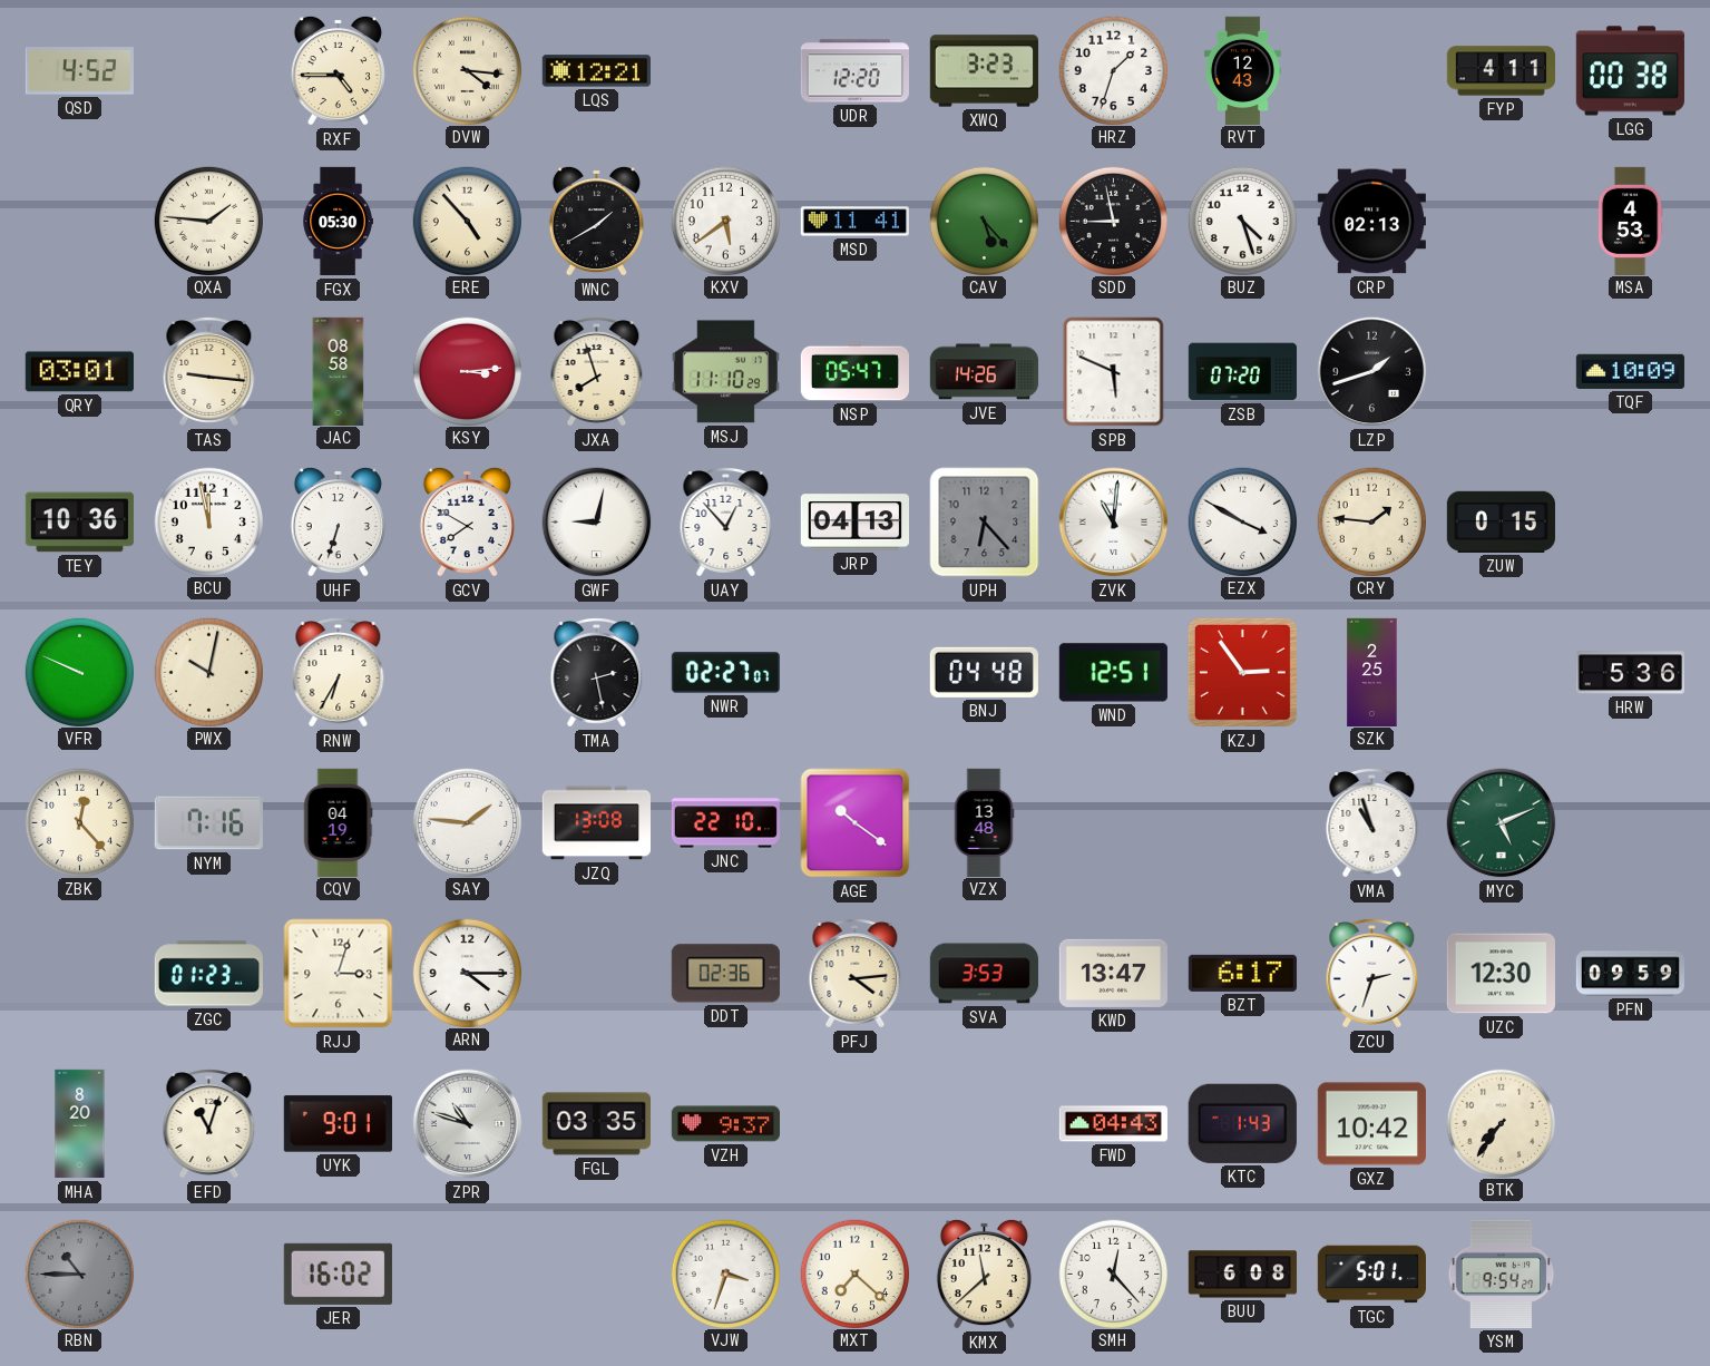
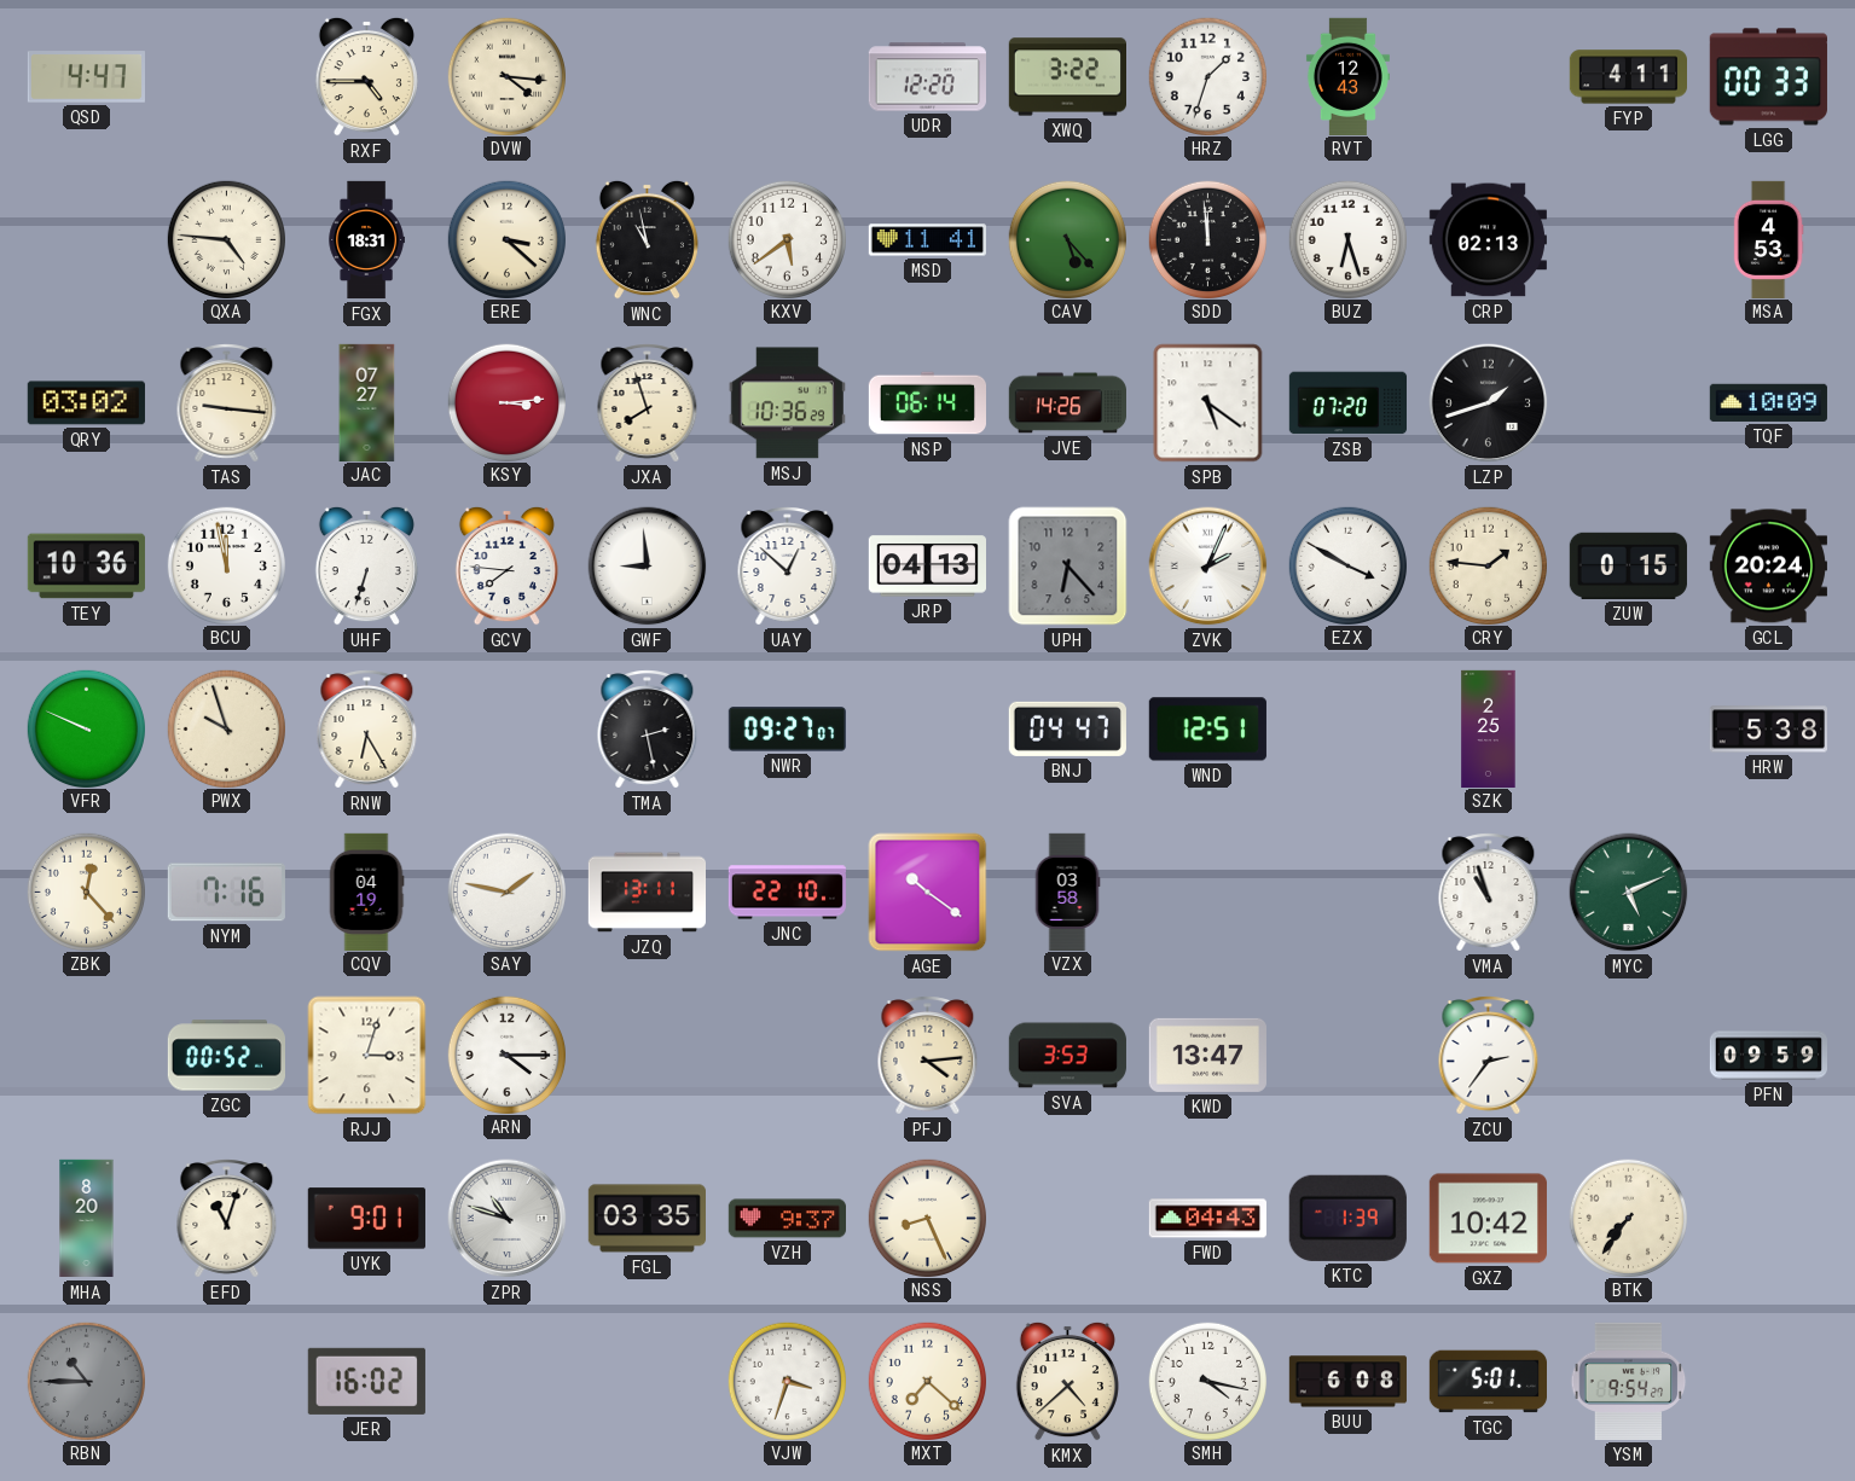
QSD: 4:52 -> 4:47 (86, 77)
LQS: 12:21 -> none (596, 71)
XWQ: 3:23 -> 3:22 (1067, 77)
LGG: 00:38 -> 00:33 (1768, 77)
QXA: 1:46 -> 4:46 (226, 239)
FGX: 05:30 -> 18:31 (366, 240)
ERE: 4:53 -> 3:22 (506, 239)
WNC: 1:40 -> 10:58 (647, 239)
SDD: 8:58 -> 11:59 (1207, 239)
BUZ: 4:27 -> 6:27 (1347, 239)
QRY: 03:01 -> 03:02 (86, 403)
JAC: 08:58 -> 07:27 (367, 402)
MSJ: 11:10 -> 10:36 (787, 403)
NSP: 05:47 -> 06:14 (927, 403)
SPB: 5:49 -> 5:21 (1208, 403)
GCV: 7:50 -> 7:46 (506, 565)
GWF: 9:02 -> 8:59 (648, 567)
UAY: 12:53 -> 12:52 (788, 567)
ZVK: 11:01 -> 2:04 (1208, 567)
GCL: none -> 20:24 (1768, 567)
PWX: 10:02 -> 9:57 (226, 728)
RNW: 6:35 -> 6:25 (367, 730)
NWR: 02:27 -> 09:27 (787, 730)
BNJ: 04:48 -> 04:47 (1067, 728)
KZJ: 2:54 -> none (1242, 672)
HRW: 5:36 -> 5:38 (1768, 730)
SAY: 1:46 -> 1:47 (506, 891)
JZQ: 13:08 -> 13:11 (647, 893)
VZX: 13:48 -> 03:58 (1067, 891)
ZGC: 01:23 -> 00:52 (226, 1056)
DDT: 02:36 -> none (725, 974)
BZT: 6:17 -> none (1242, 973)
ZCU: 2:33 -> 2:36 (1489, 1056)
UZC: 12:30 -> none (1501, 974)
NSS: none -> 8:26 (927, 1218)
KTC: 1:43 -> 1:39 (1347, 1218)
KMX: 11:38 -> 4:38 (1067, 1381)
SMH: 12:23 -> 4:17 (1207, 1381)
